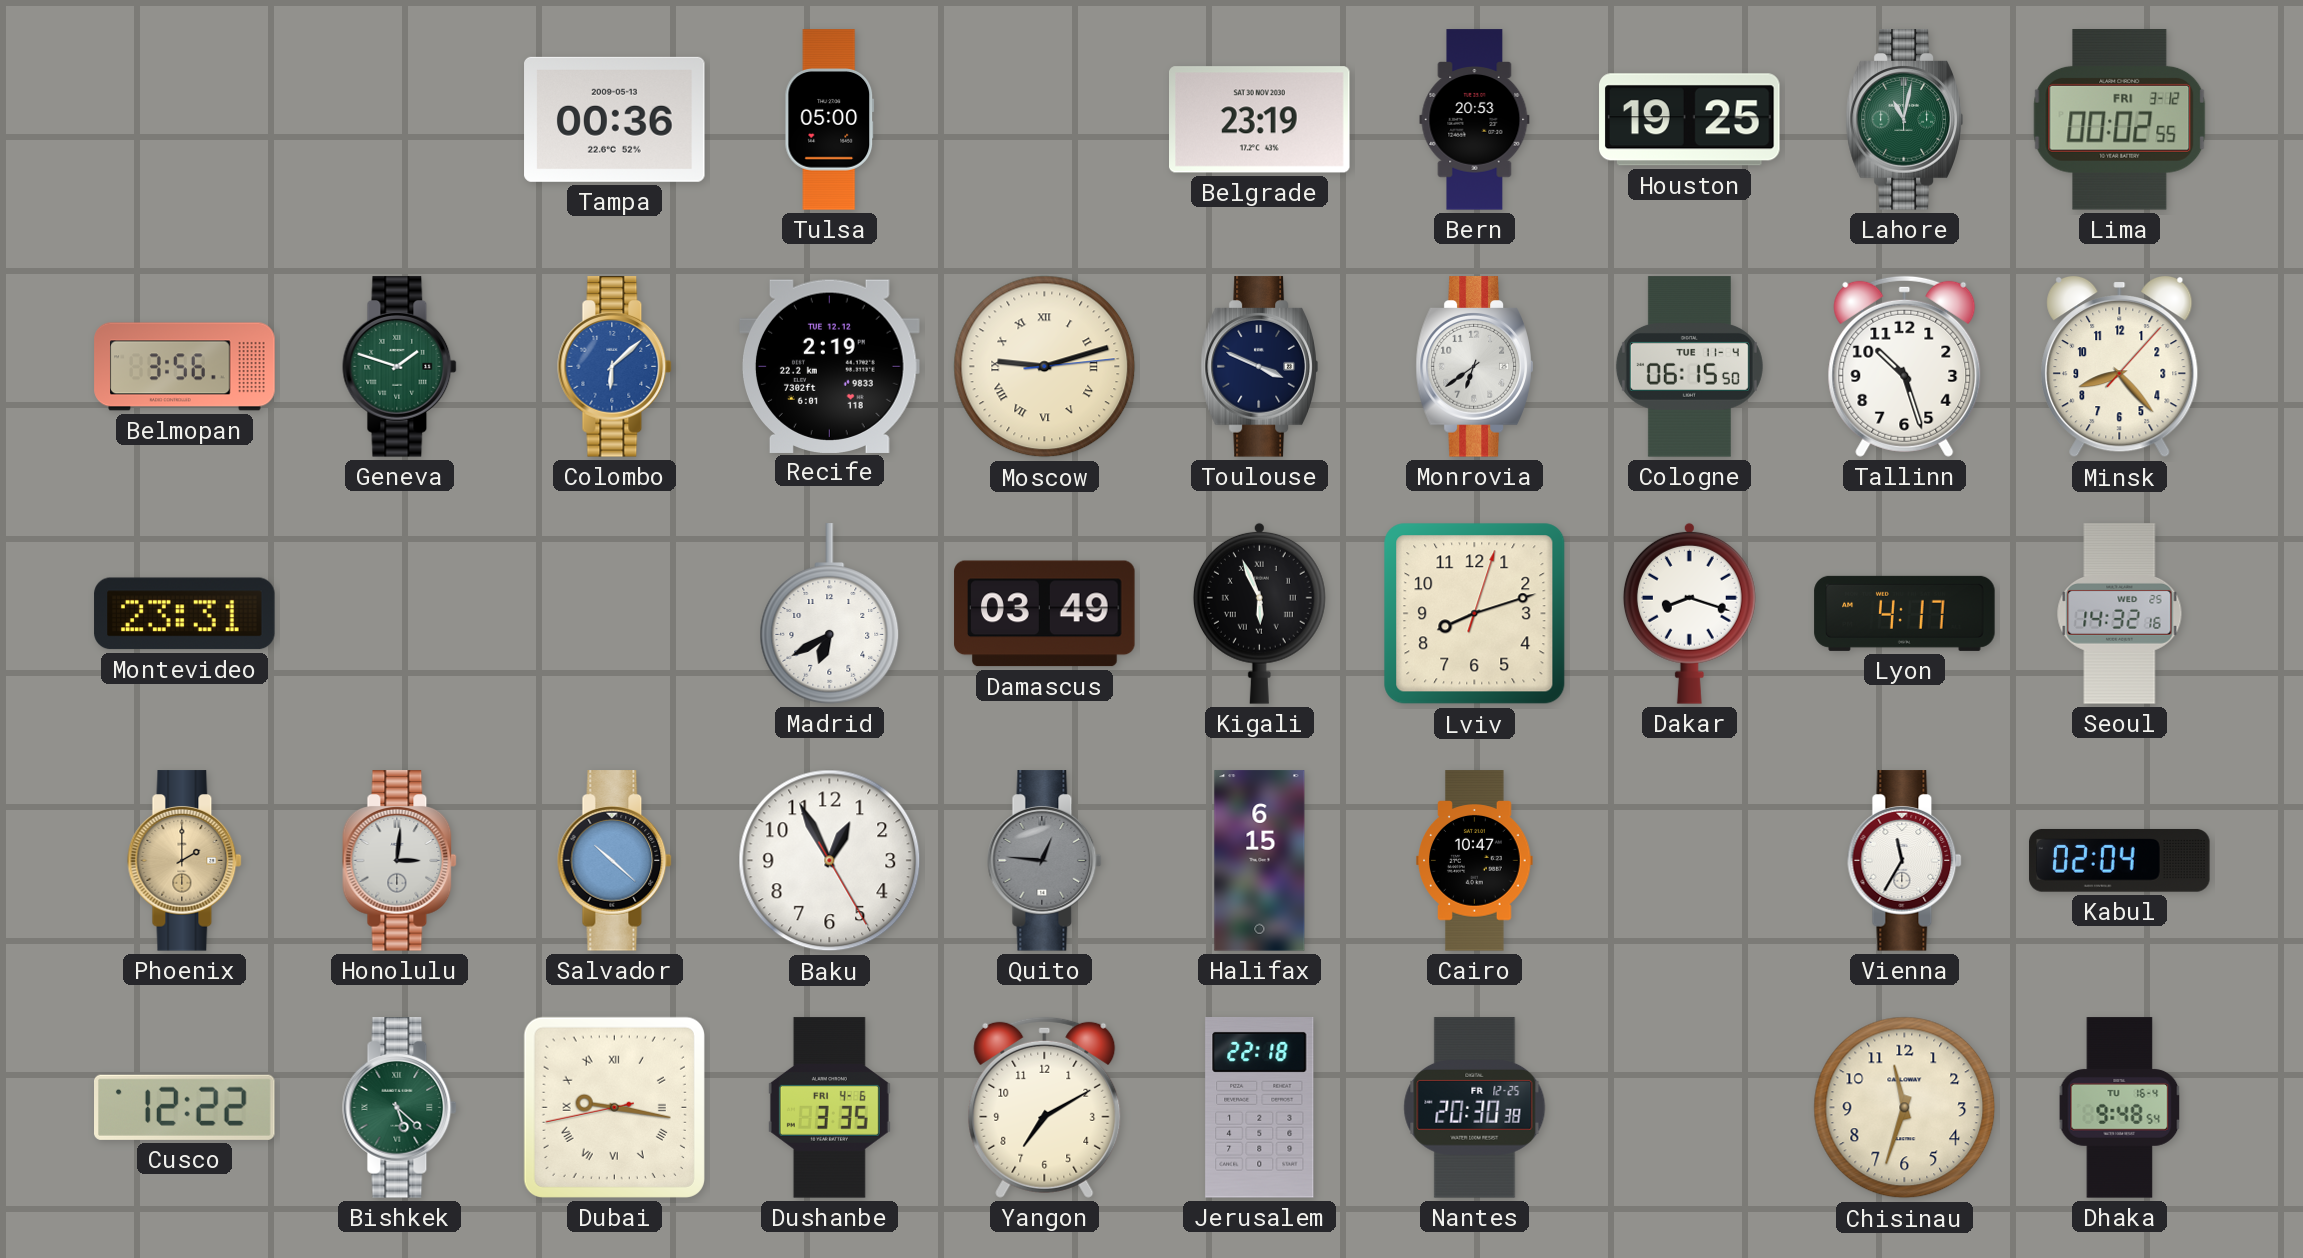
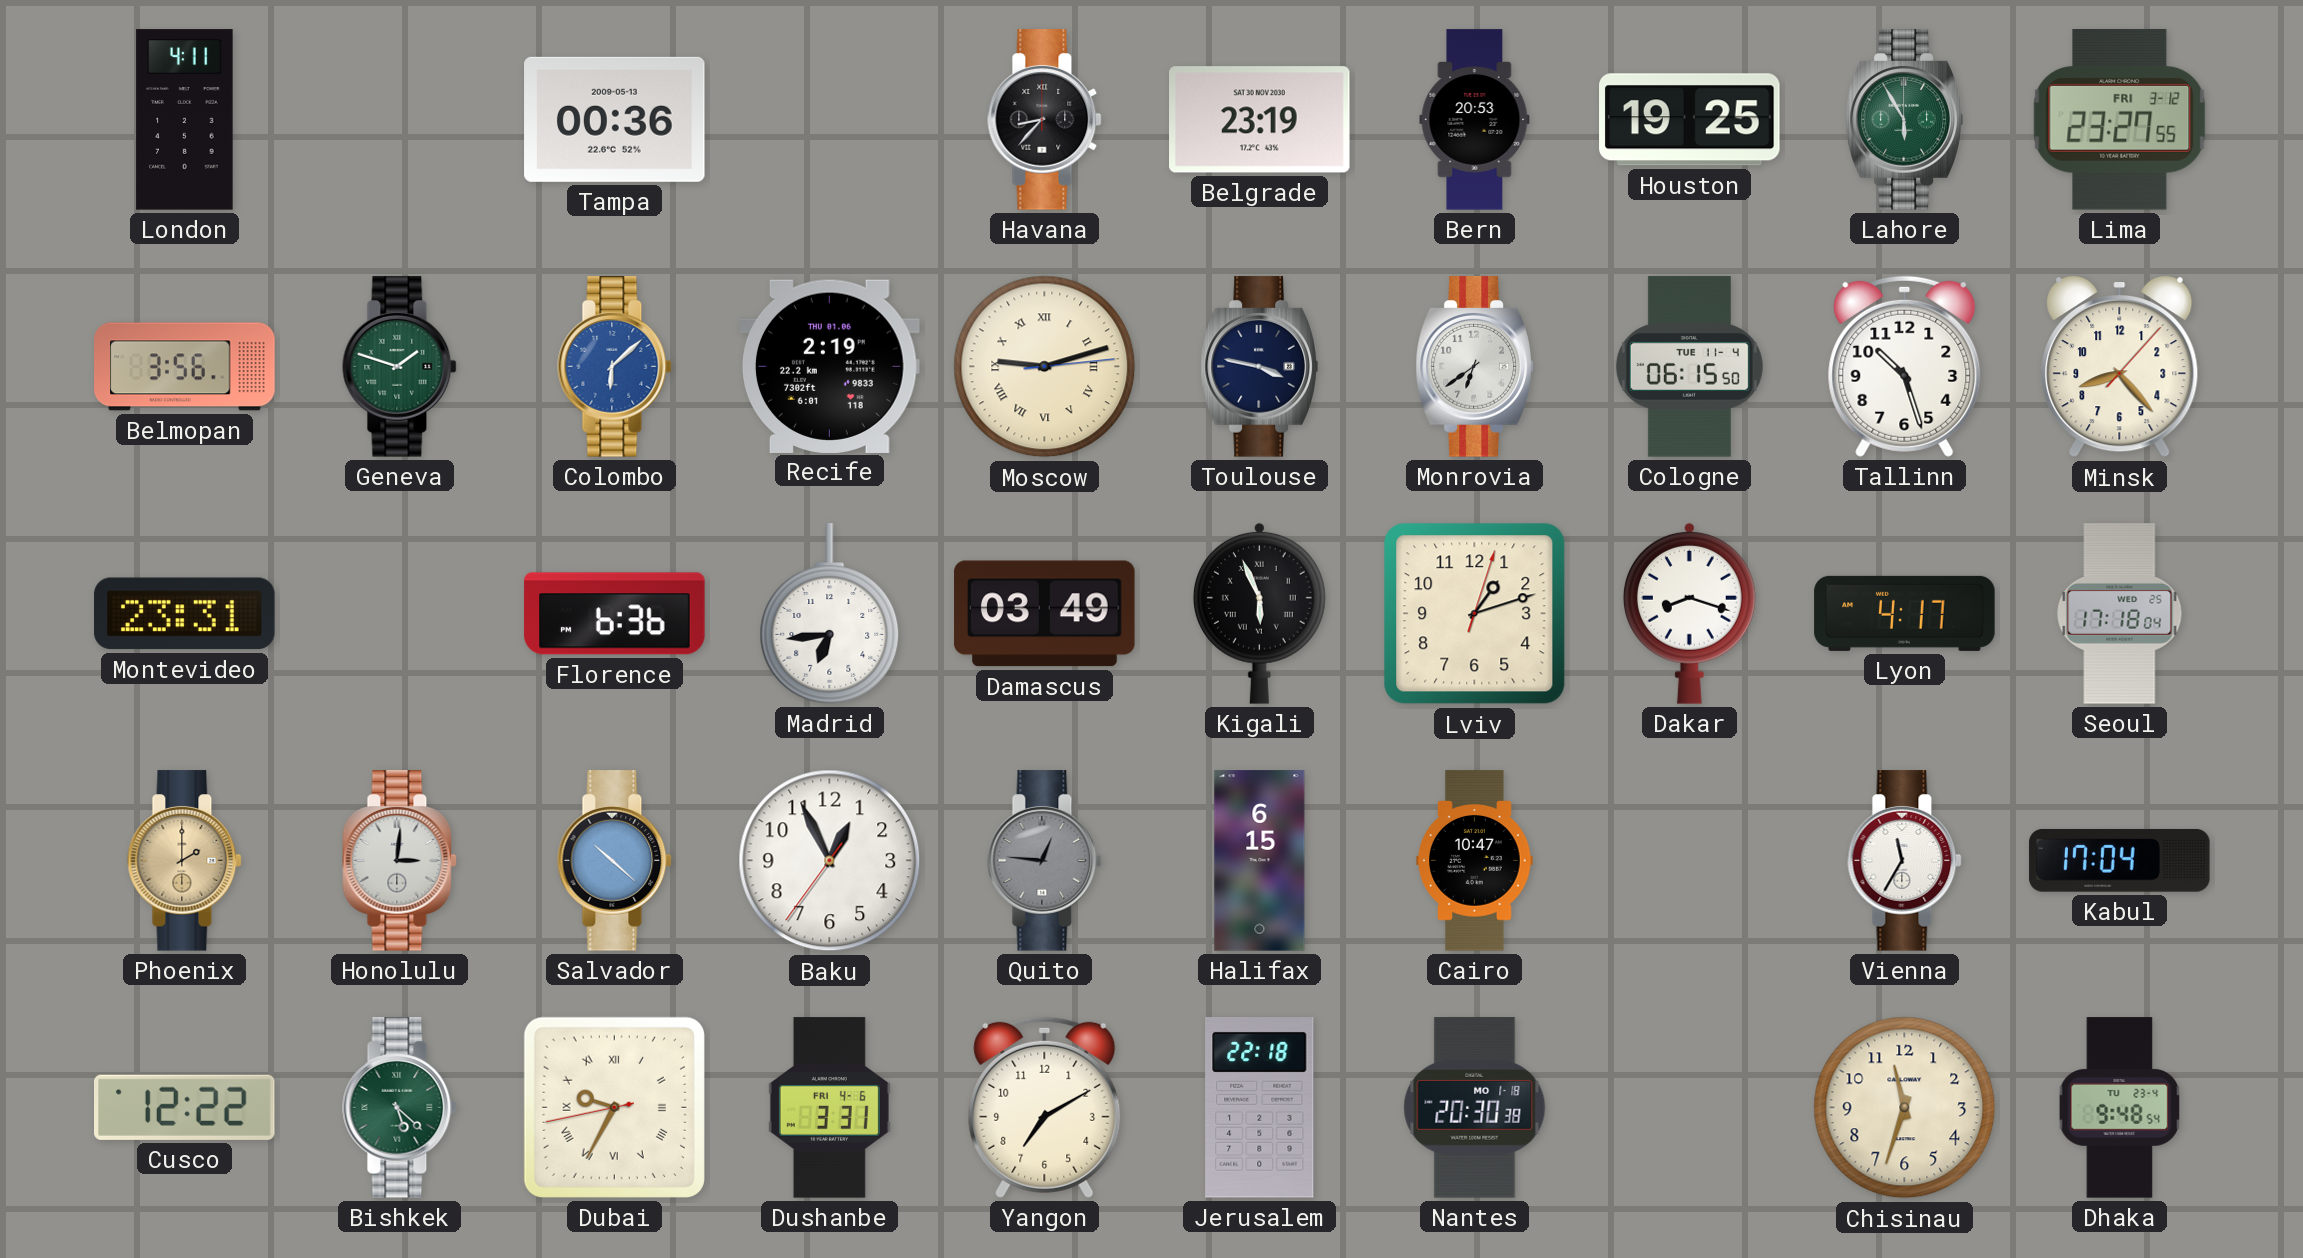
London: none -> 4:11 (185, 120)
Tulsa: 05:00 -> none (830, 120)
Havana: none -> 8:37 (1045, 120)
Lahore: 11:02 -> 5:55 (1904, 120)
Lima: 00:02 -> 23:27 (2120, 120)
Recife date: TUE 12.12 -> THU 01.06 (830, 366)
Toulouse: 3:49 -> 3:47 (1259, 367)
Florence: none -> 6:36 (615, 614)
Madrid: 6:40 -> 6:44 (830, 614)
Lviv: 8:12 -> 1:12 (1475, 614)
Seoul: 14:32 -> 17:18 (2120, 614)
Baku: 12:55:25 -> 12:55:36 (830, 861)
Kabul: 02:04 -> 17:04 (2120, 860)
Dubai: 9:16 -> 9:34 (614, 1107)
Dushanbe: 3:35 -> 3:31 (829, 1108)
Nantes date: FR 12-25 -> MO 1-18 (1475, 1108)
Dhaka date: TU 16-4 -> TU 23-4 (2120, 1108)
